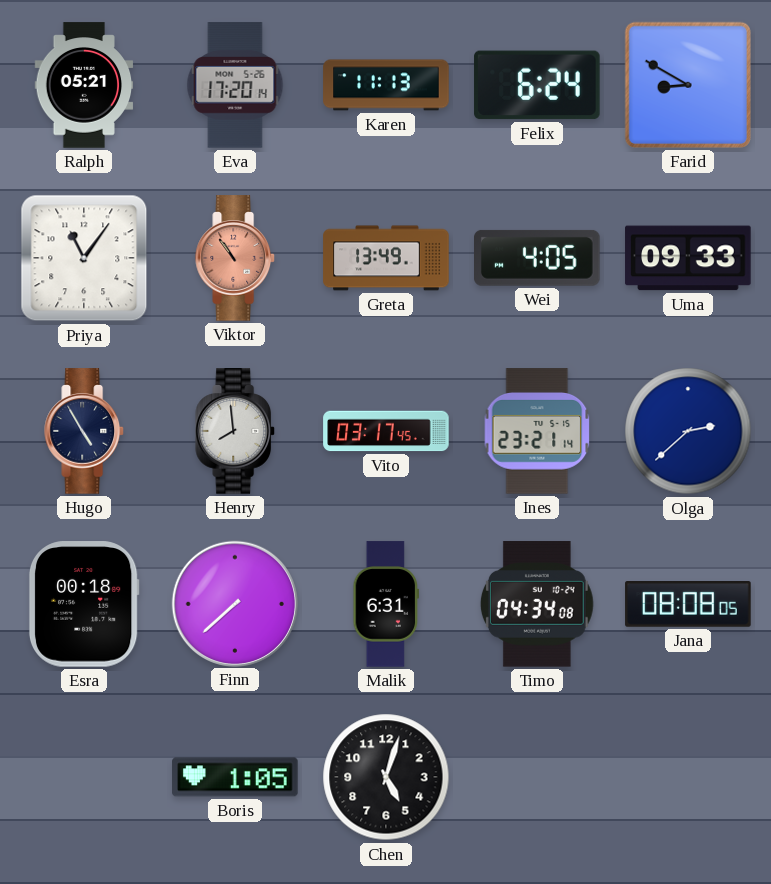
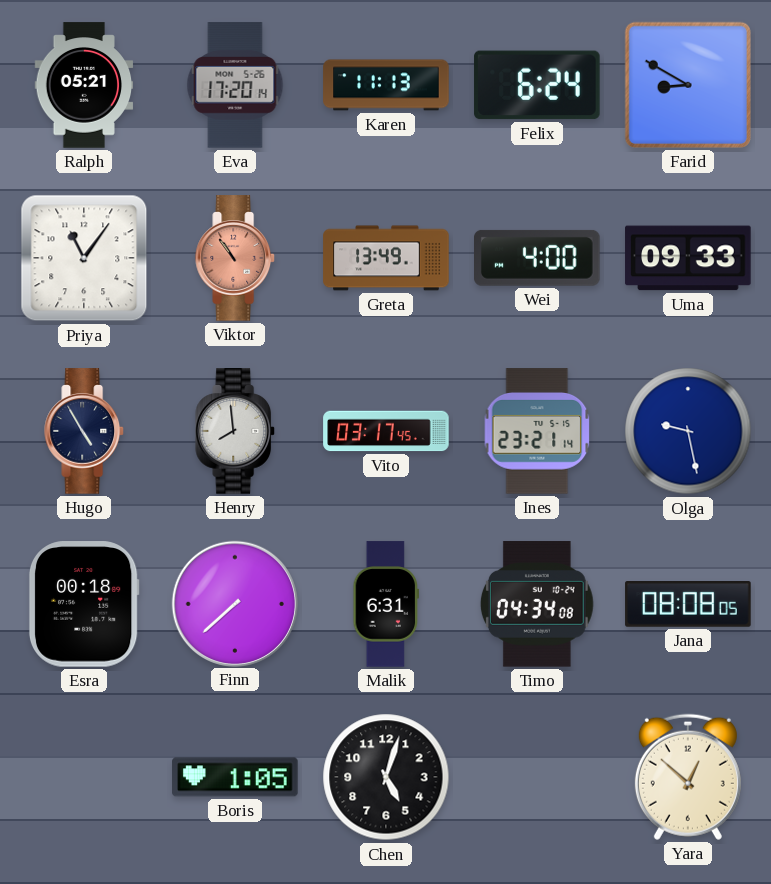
Wei: 4:05 -> 4:00 (538, 258)
Olga: 2:38 -> 9:28 (688, 431)
Yara: none -> 12:52 (688, 777)
